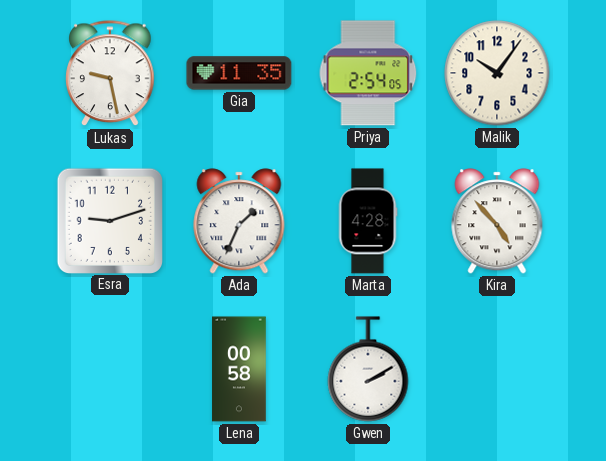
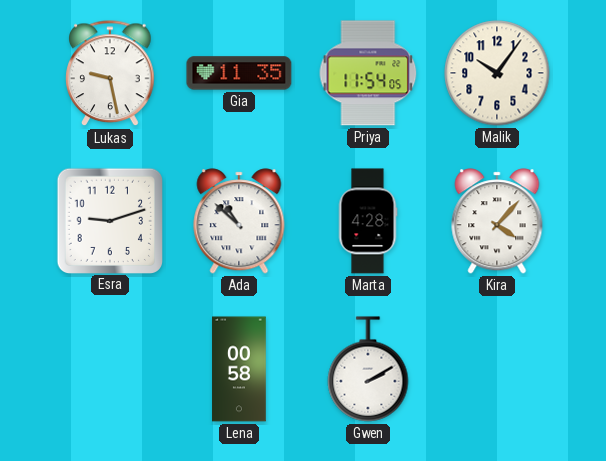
Priya: 2:54 -> 11:54 (368, 73)
Ada: 1:34 -> 10:52 (239, 221)
Kira: 4:53 -> 4:07 (497, 221)
